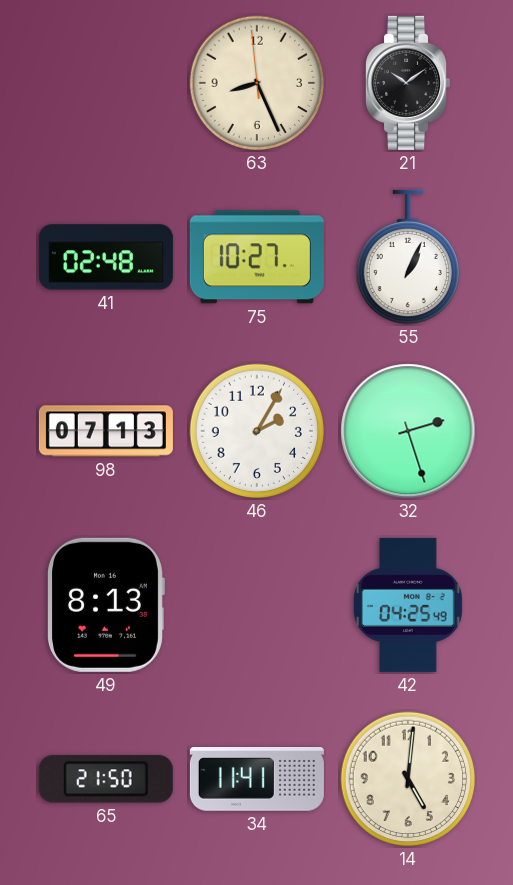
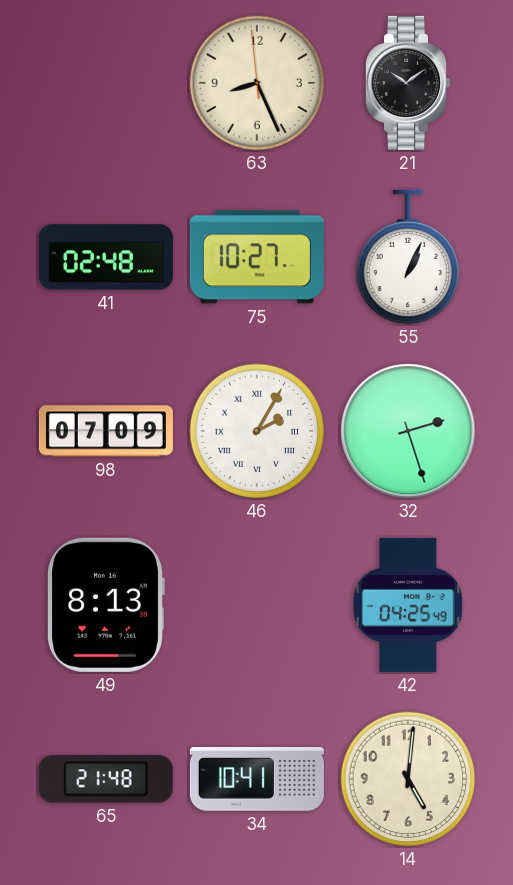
98: 07:13 -> 07:09 (106, 431)
46 numerals: Arabic -> Roman (257, 431)
65: 21:50 -> 21:48 (106, 779)
34: 11:41 -> 10:41 (257, 780)
